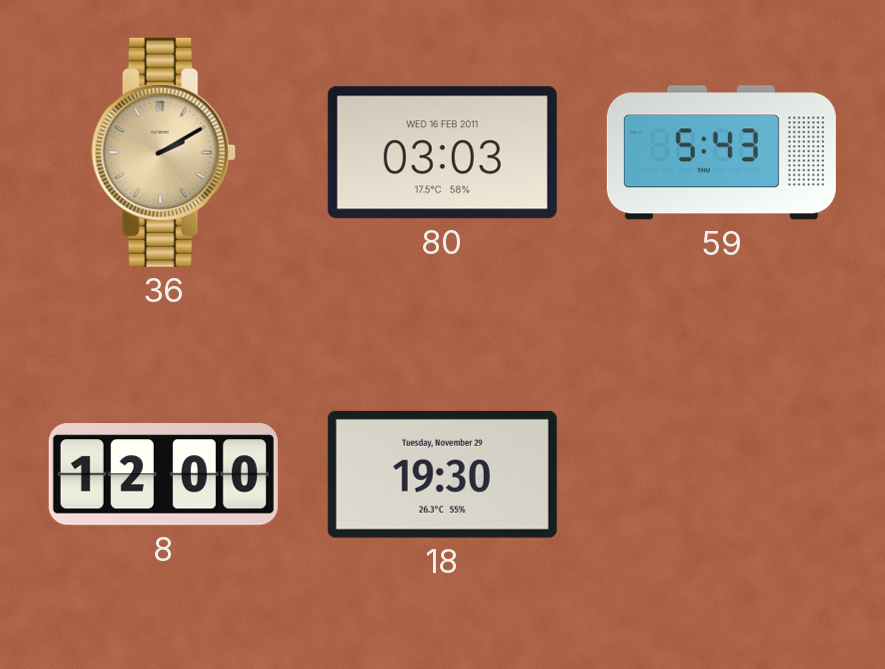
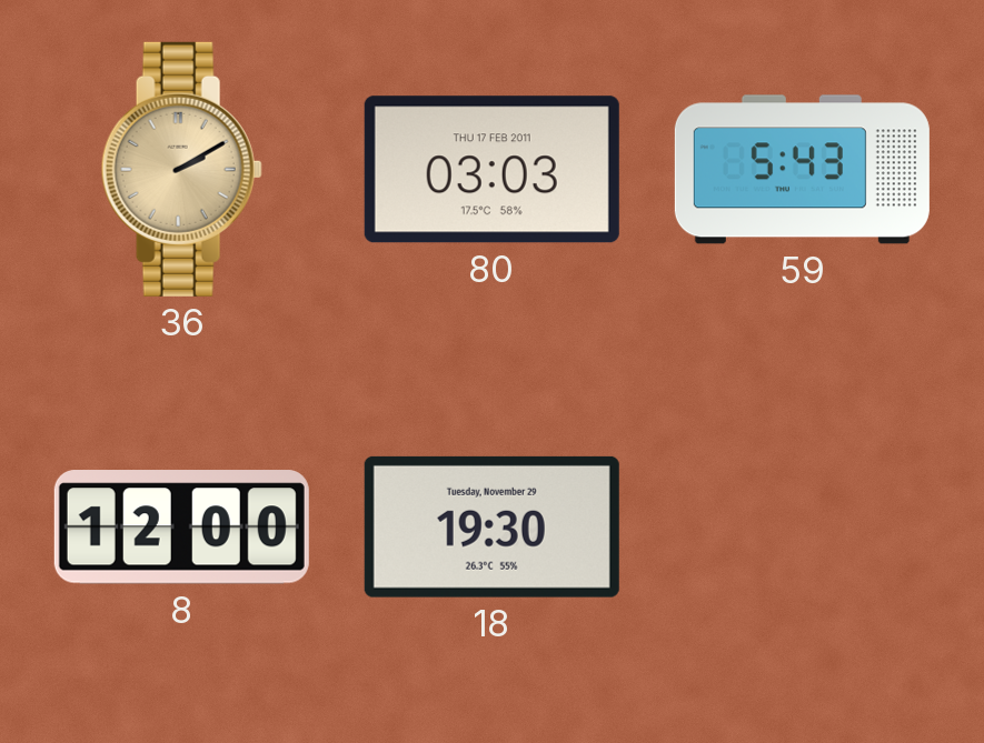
80 date: WED 16 FEB 2011 -> THU 17 FEB 2011 (491, 170)
